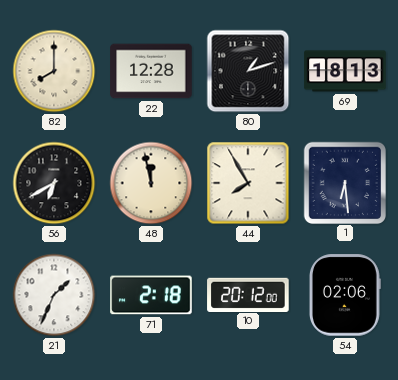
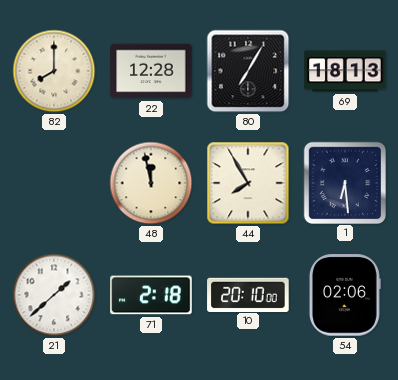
80: 1:12 -> 7:05 (248, 71)
56: 6:40 -> none (54, 183)
21: 1:34 -> 1:38 (54, 295)
10: 20:12 -> 20:10 (248, 294)
